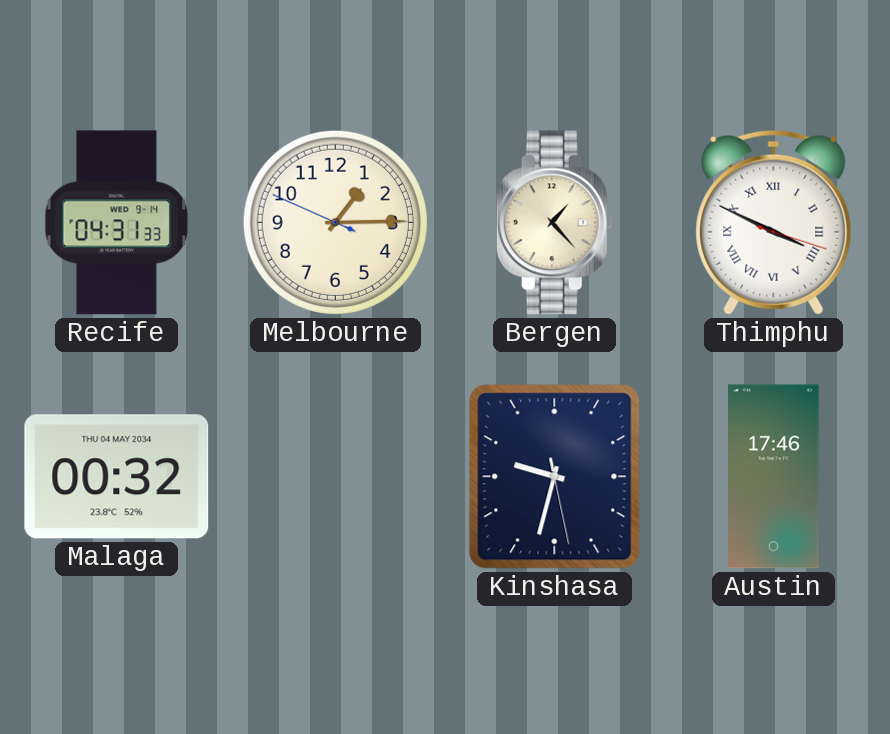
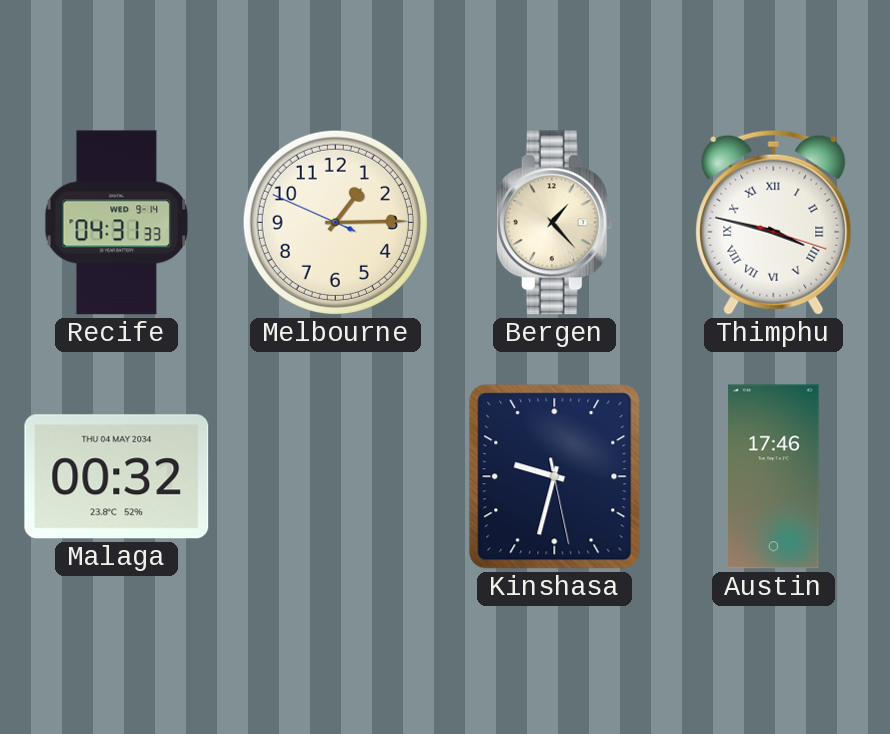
Thimphu: 3:49 -> 3:47 (774, 222)
